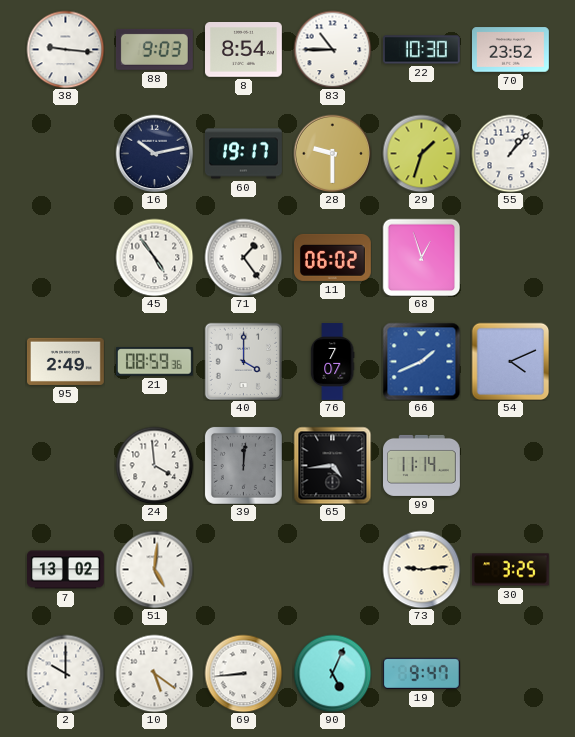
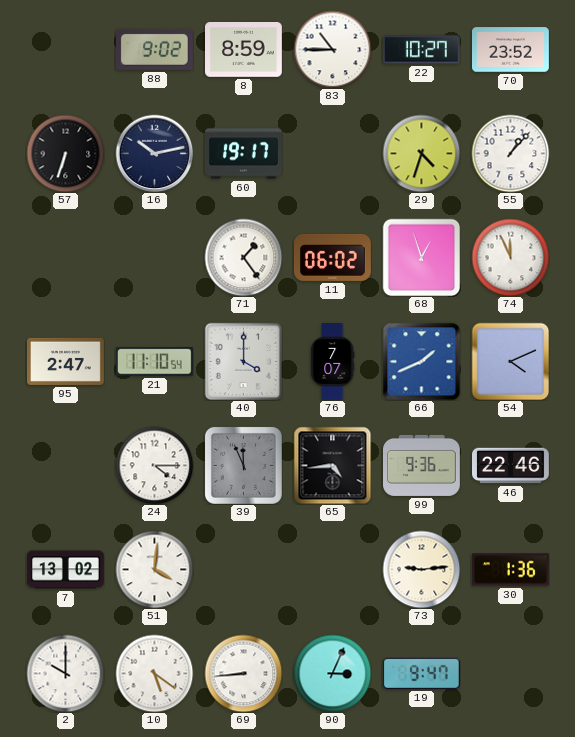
38: 9:16 -> none (65, 49)
88: 9:03 -> 9:02 (154, 49)
8: 8:54 -> 8:59 (244, 50)
22: 10:30 -> 10:27 (421, 50)
57: none -> 6:33 (65, 153)
28: 9:30 -> none (332, 153)
29: 1:33 -> 4:33 (421, 153)
45: 4:54 -> none (154, 257)
74: none -> 11:56 (510, 257)
95: 2:49 -> 2:47 (66, 361)
21: 08:59 -> 11:10 (154, 362)
24: 3:59 -> 4:15 (154, 465)
39: 12:01 -> 11:56 (243, 465)
99: 11:14 -> 9:36 (422, 465)
46: none -> 22:46 (511, 466)
51: 5:01 -> 4:01 (154, 569)
30: 3:25 -> 1:36 (510, 570)
90: 5:04 -> 3:04 (332, 673)
